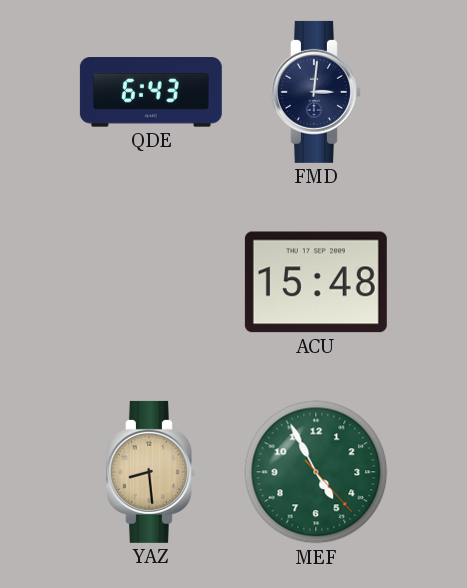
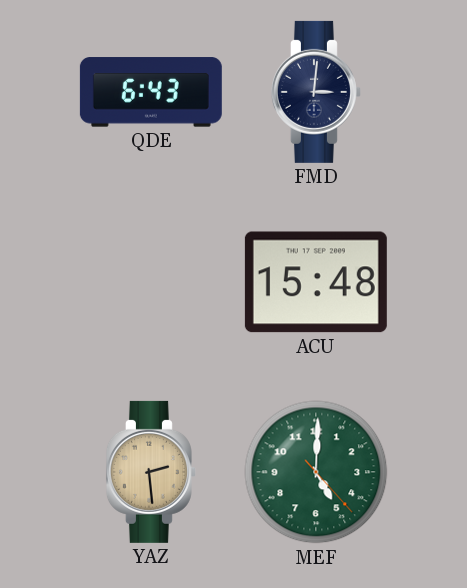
YAZ: 8:29 -> 2:29 (151, 472)
MEF: 4:55 -> 5:00 (316, 472)
